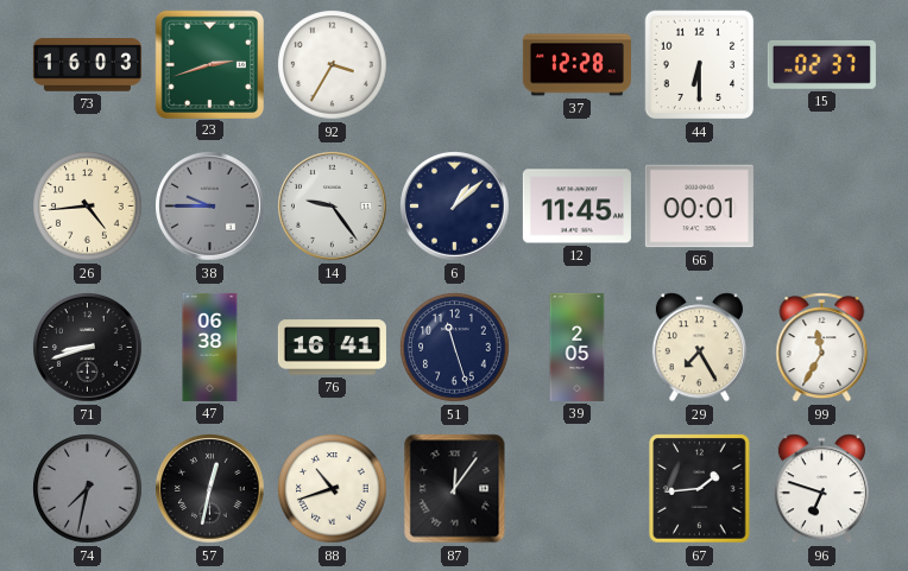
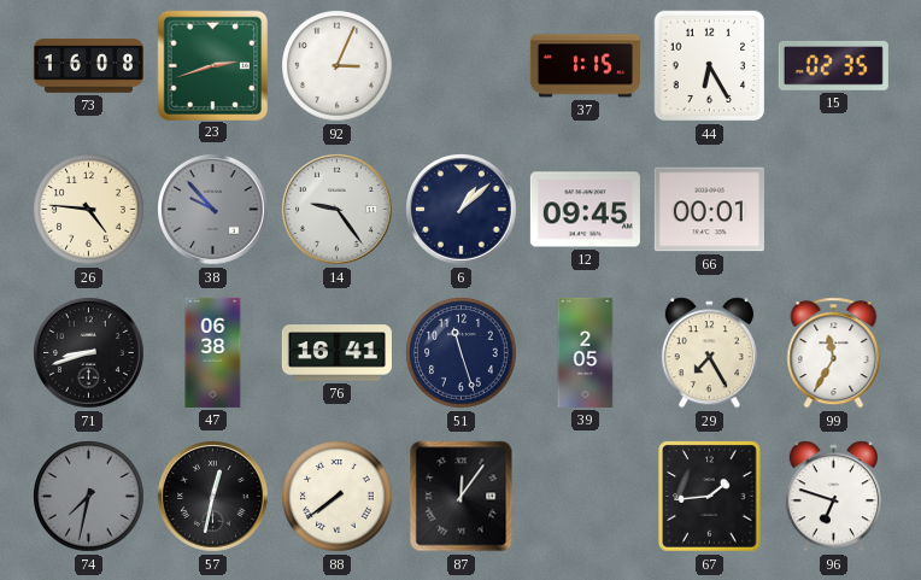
73: 16:03 -> 16:08 (88, 66)
92: 3:35 -> 3:04 (338, 66)
37: 12:28 -> 1:15 (585, 66)
44: 6:30 -> 6:25 (710, 66)
15: 02:37 -> 02:35 (833, 65)
26: 4:44 -> 4:46 (89, 210)
38: 9:45 -> 9:53 (213, 210)
12: 11:45 -> 09:45 (585, 210)
88: 10:42 -> 7:39 (338, 497)
